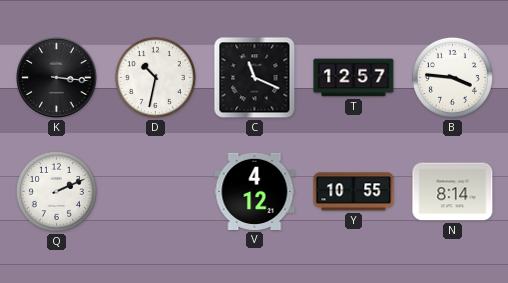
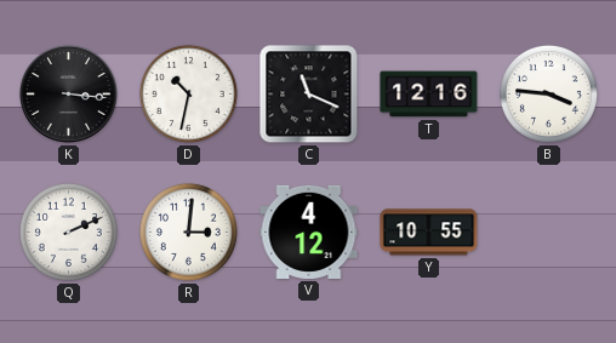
T: 12:57 -> 12:16 (429, 95)
R: none -> 3:01 (188, 231)
N: 8:14 -> none (453, 192)
